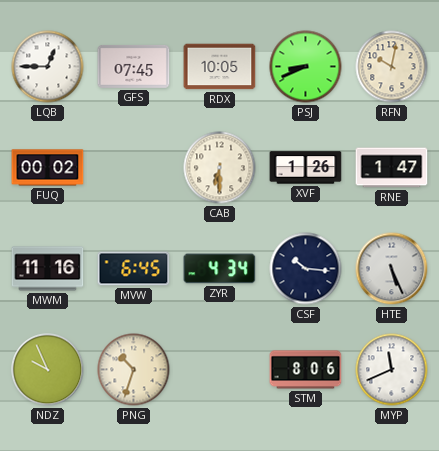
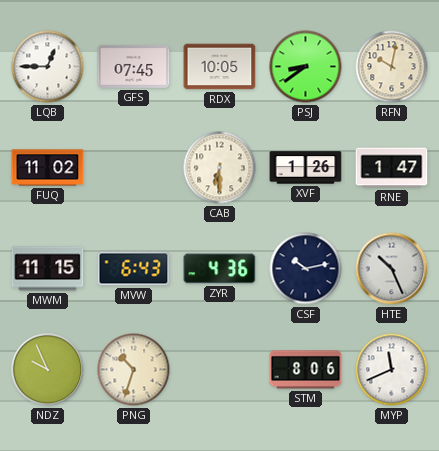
PSJ: 8:41 -> 8:39 (306, 67)
FUQ: 00:02 -> 11:02 (48, 168)
MWM: 11:16 -> 11:15 (48, 269)
MVW: 6:45 -> 6:43 (134, 269)
ZYR: 4:34 -> 4:36 (220, 269)
CSF: 10:16 -> 10:13 (306, 269)
HTE: 5:26 -> 10:26 (392, 269)
